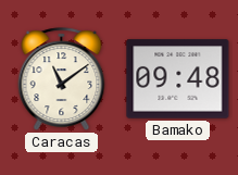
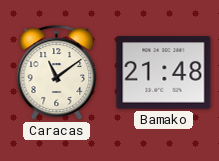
Bamako: 09:48 -> 21:48 (164, 73)
